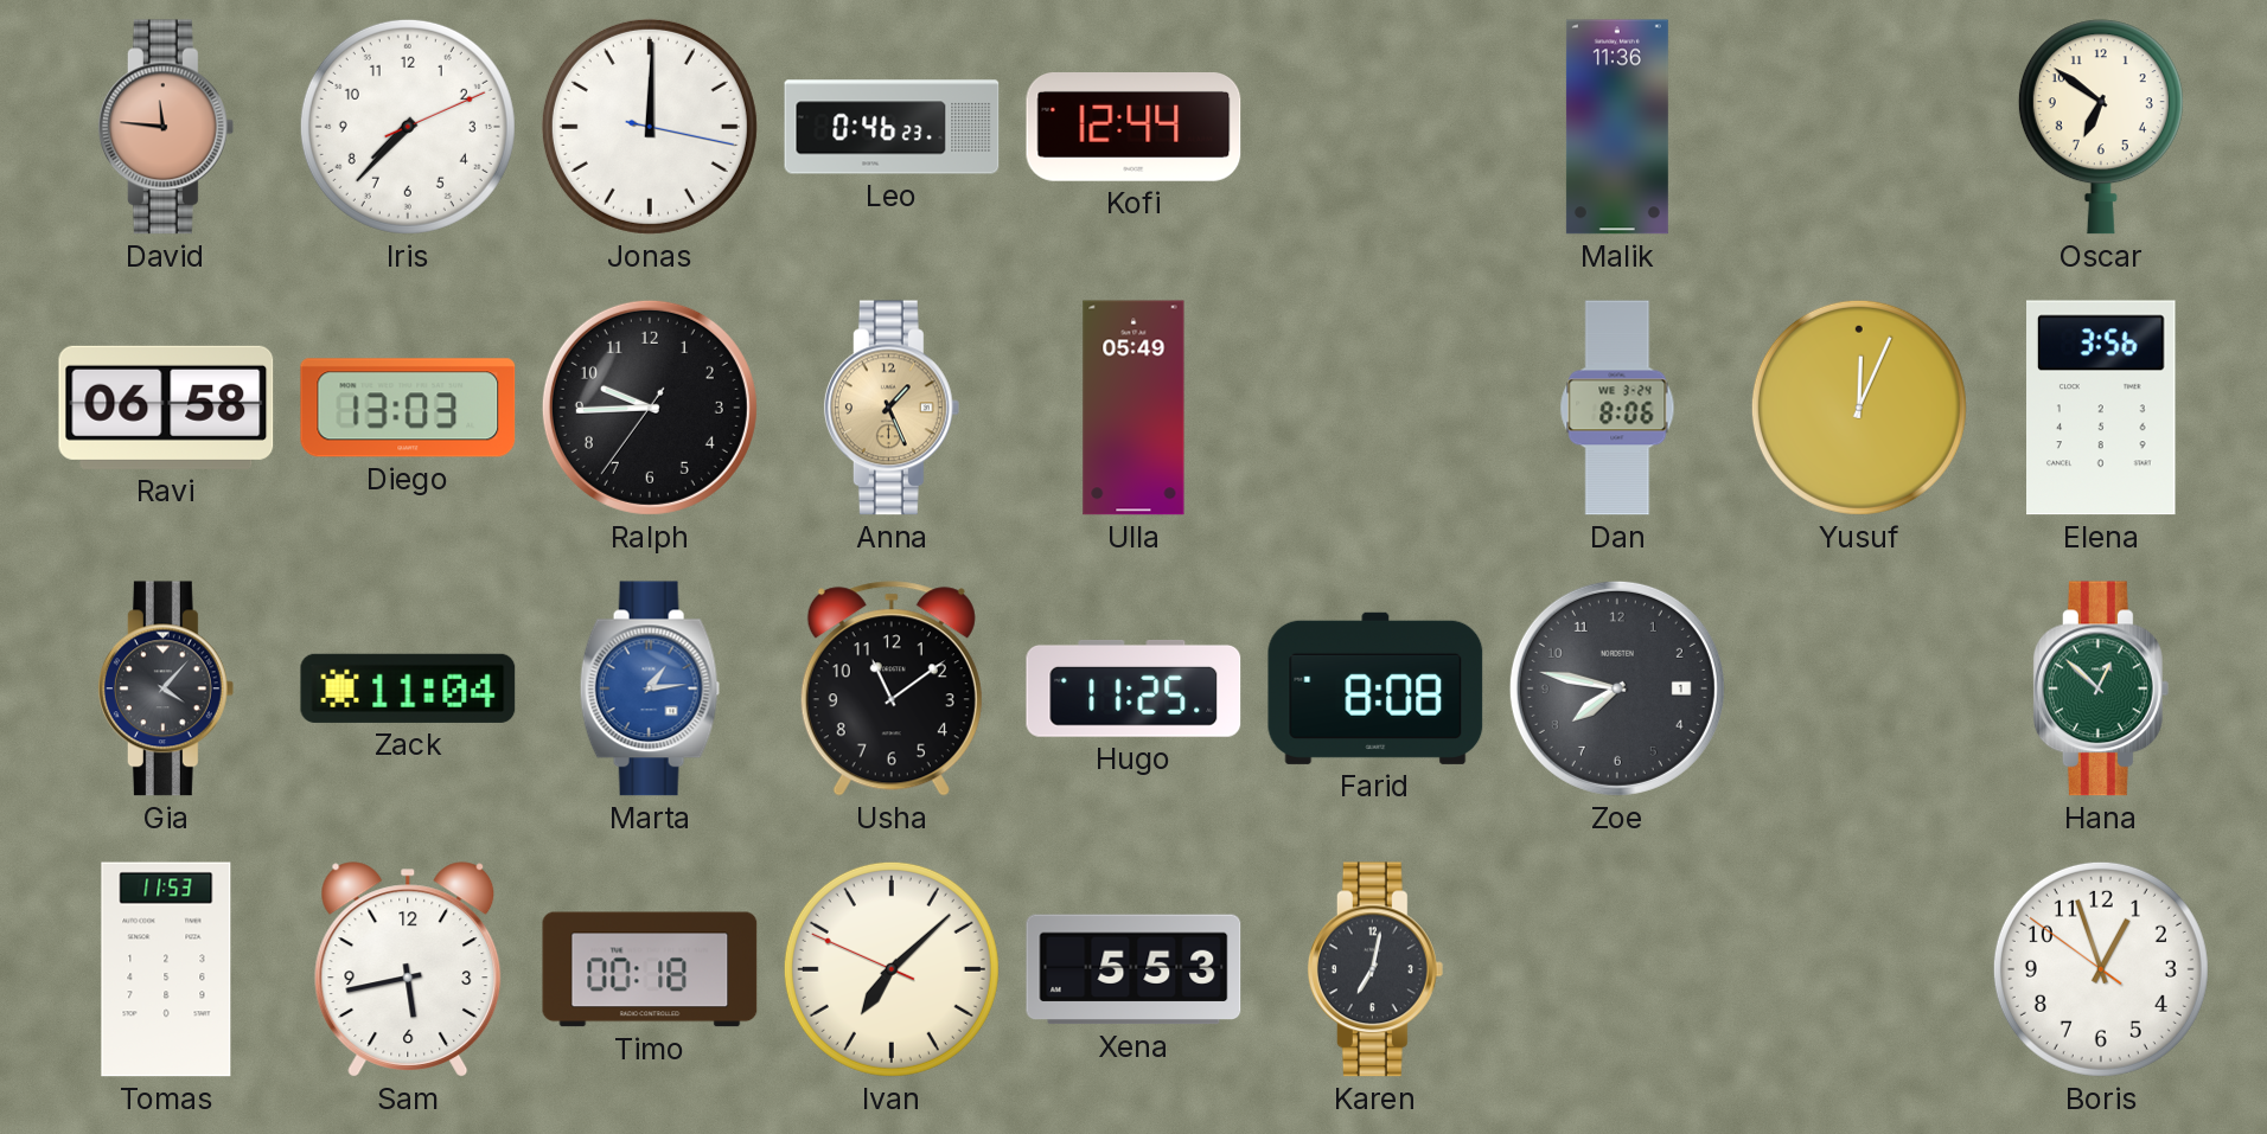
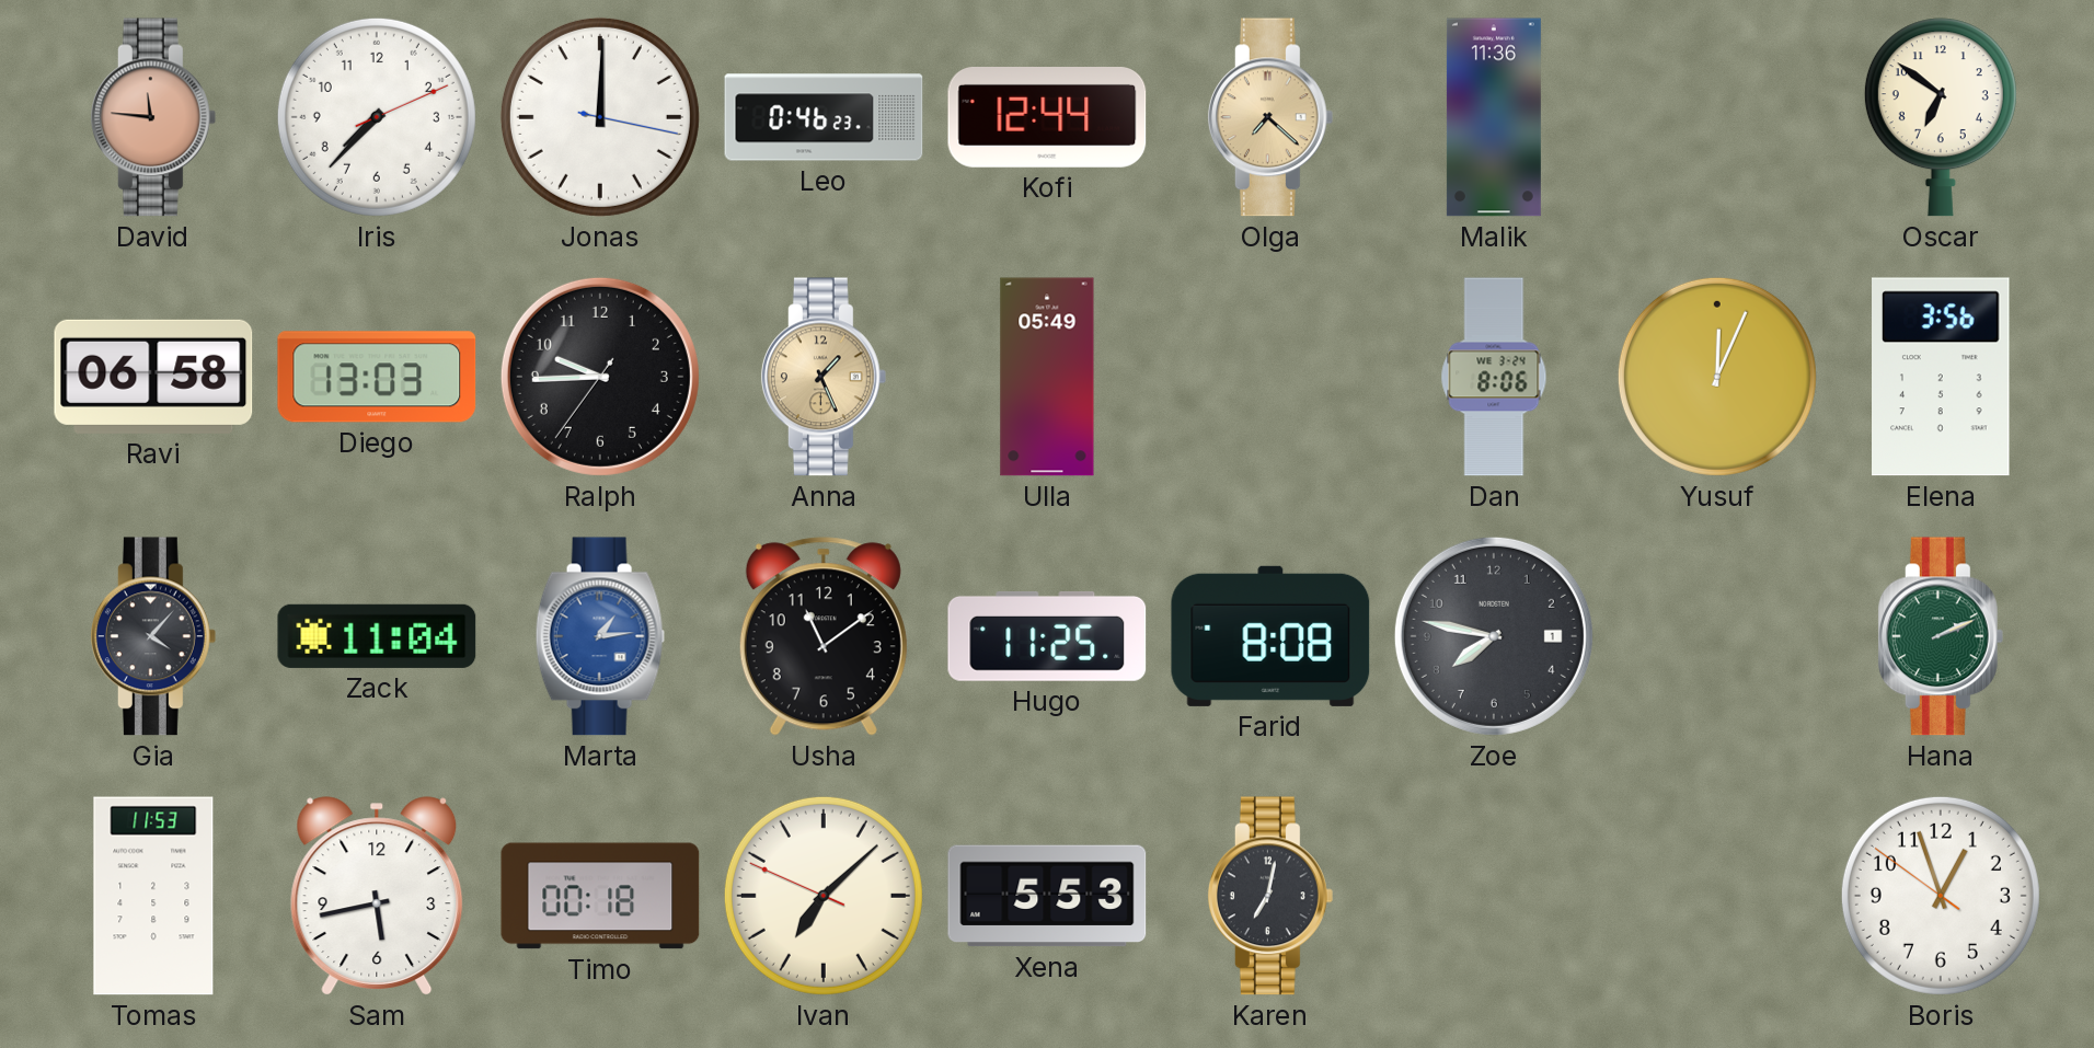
Olga: none -> 7:22 (1270, 117)
Hana: 12:52 -> 2:11 (1941, 636)
